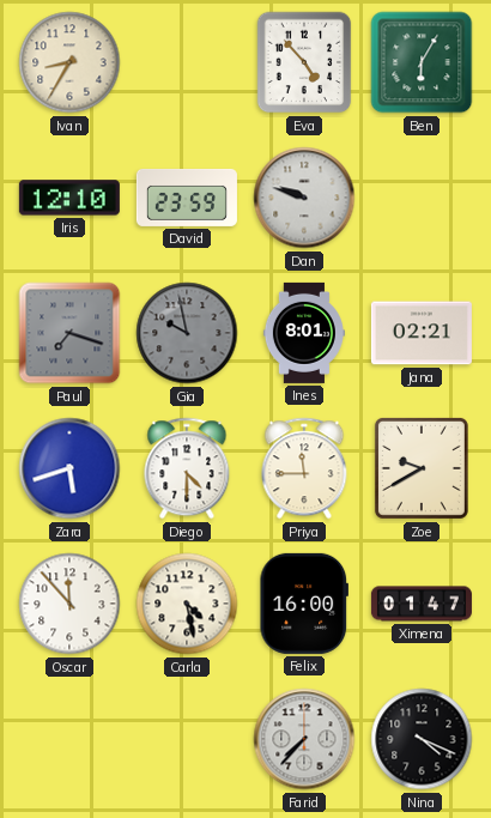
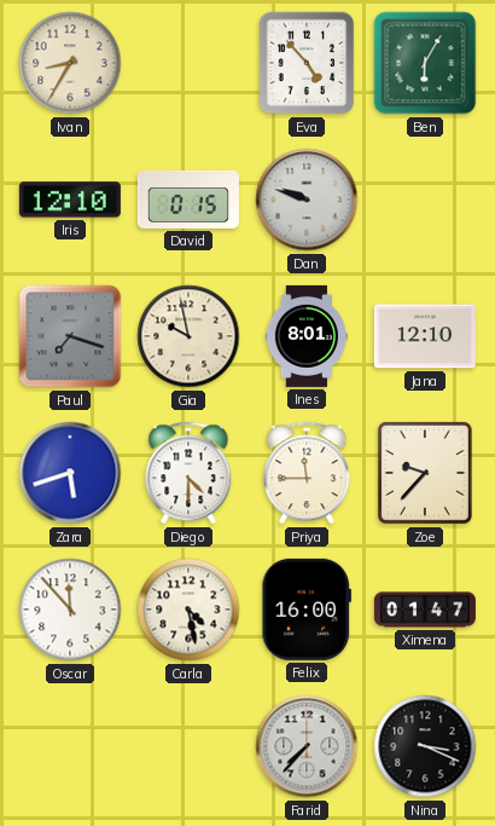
David: 23:59 -> 0:15 (188, 200)
Gia dial: grey -> cream (188, 336)
Jana: 02:21 -> 12:10 (425, 336)
Zoe: 9:40 -> 9:37 (425, 473)
Nina: 4:19 -> 3:19 (425, 746)
